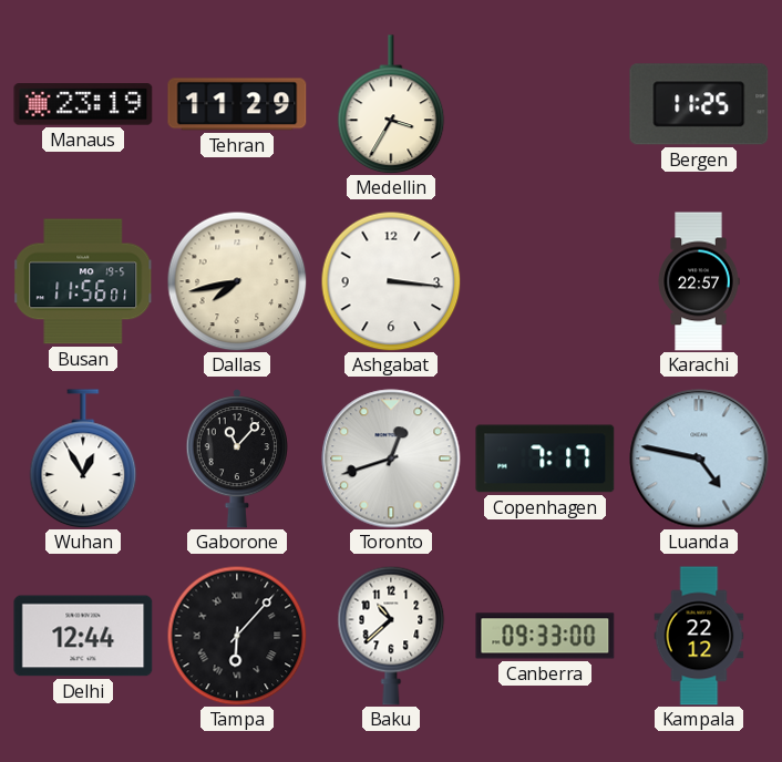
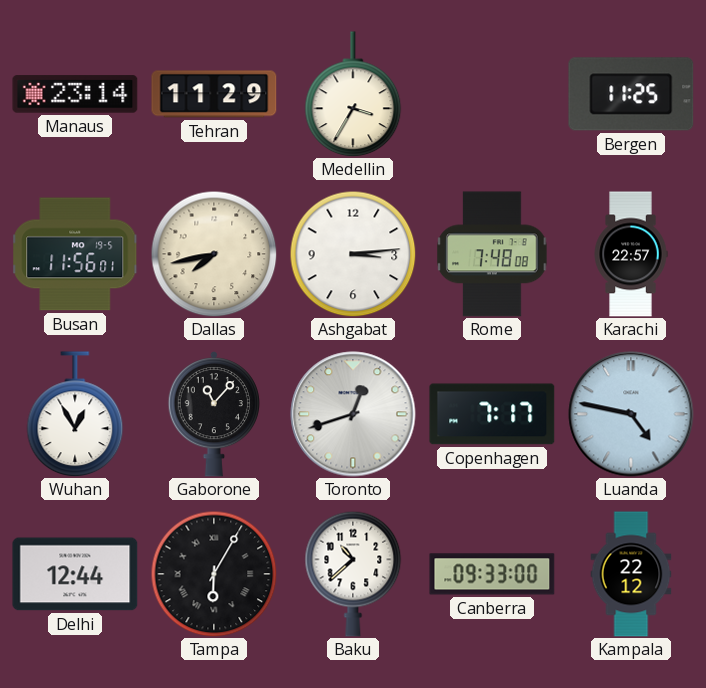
Manaus: 23:19 -> 23:14 (75, 94)
Ashgabat: 3:16 -> 3:14 (353, 254)
Rome: none -> 7:48 (492, 254)
Tampa: 6:07 -> 6:05 (214, 574)
